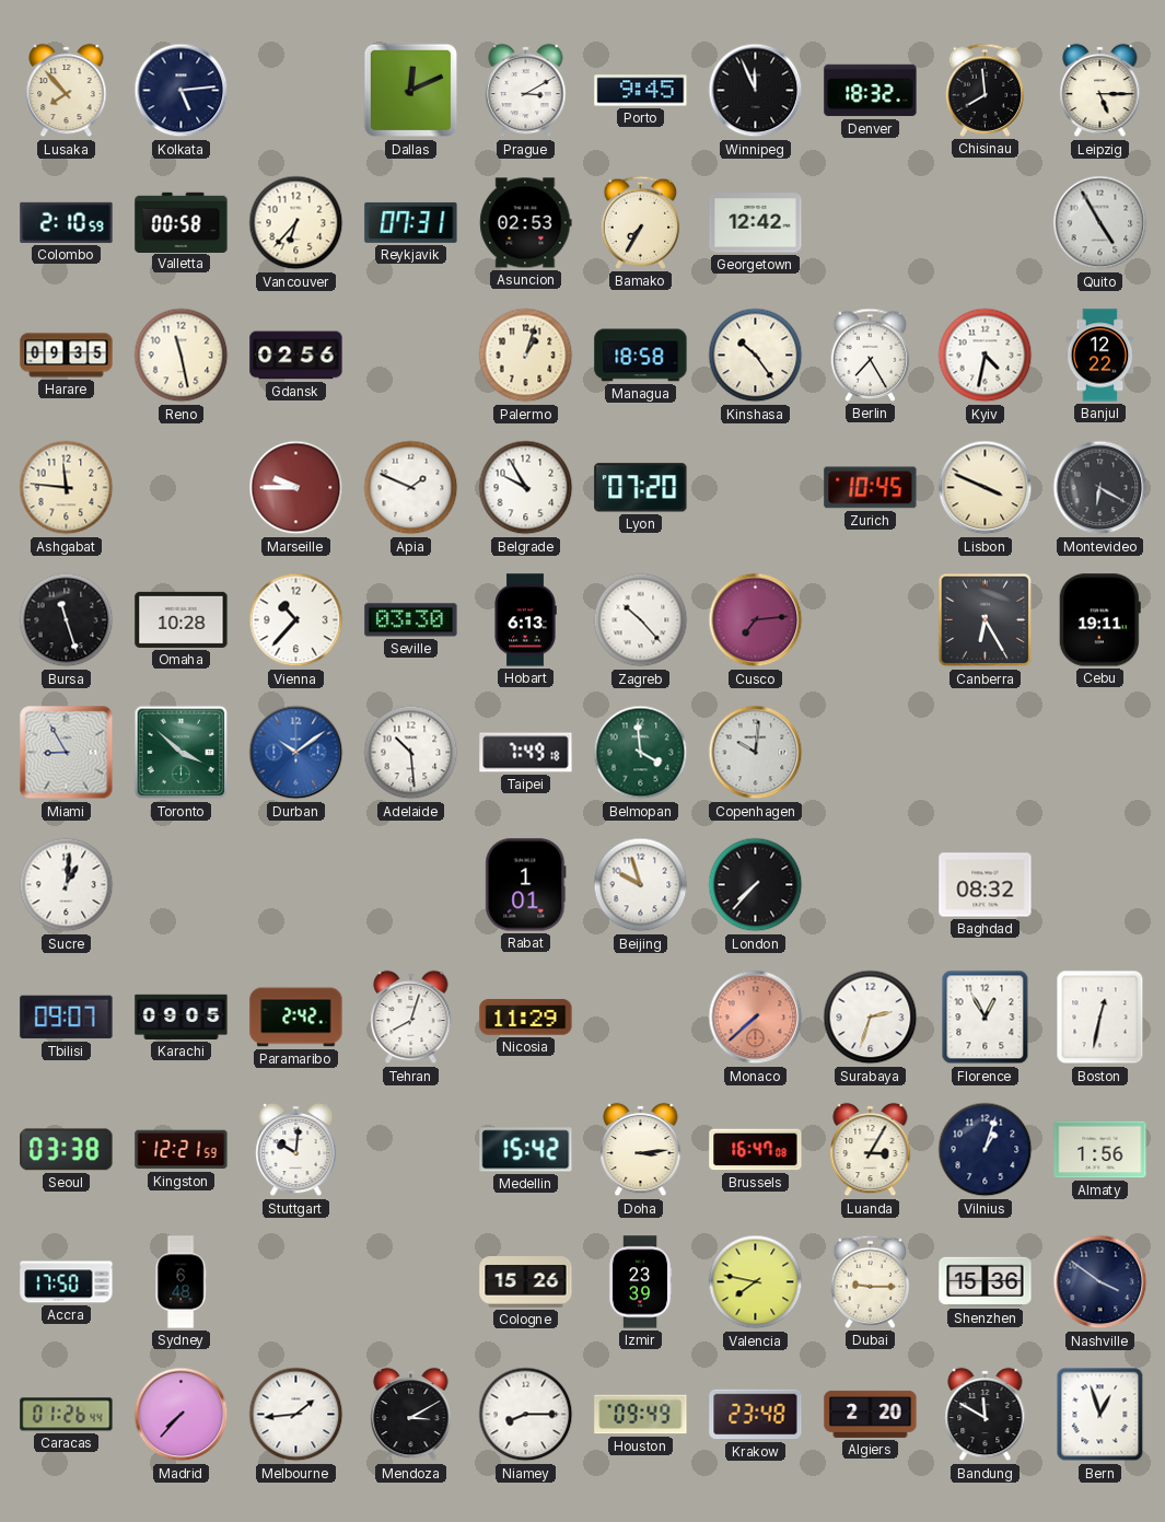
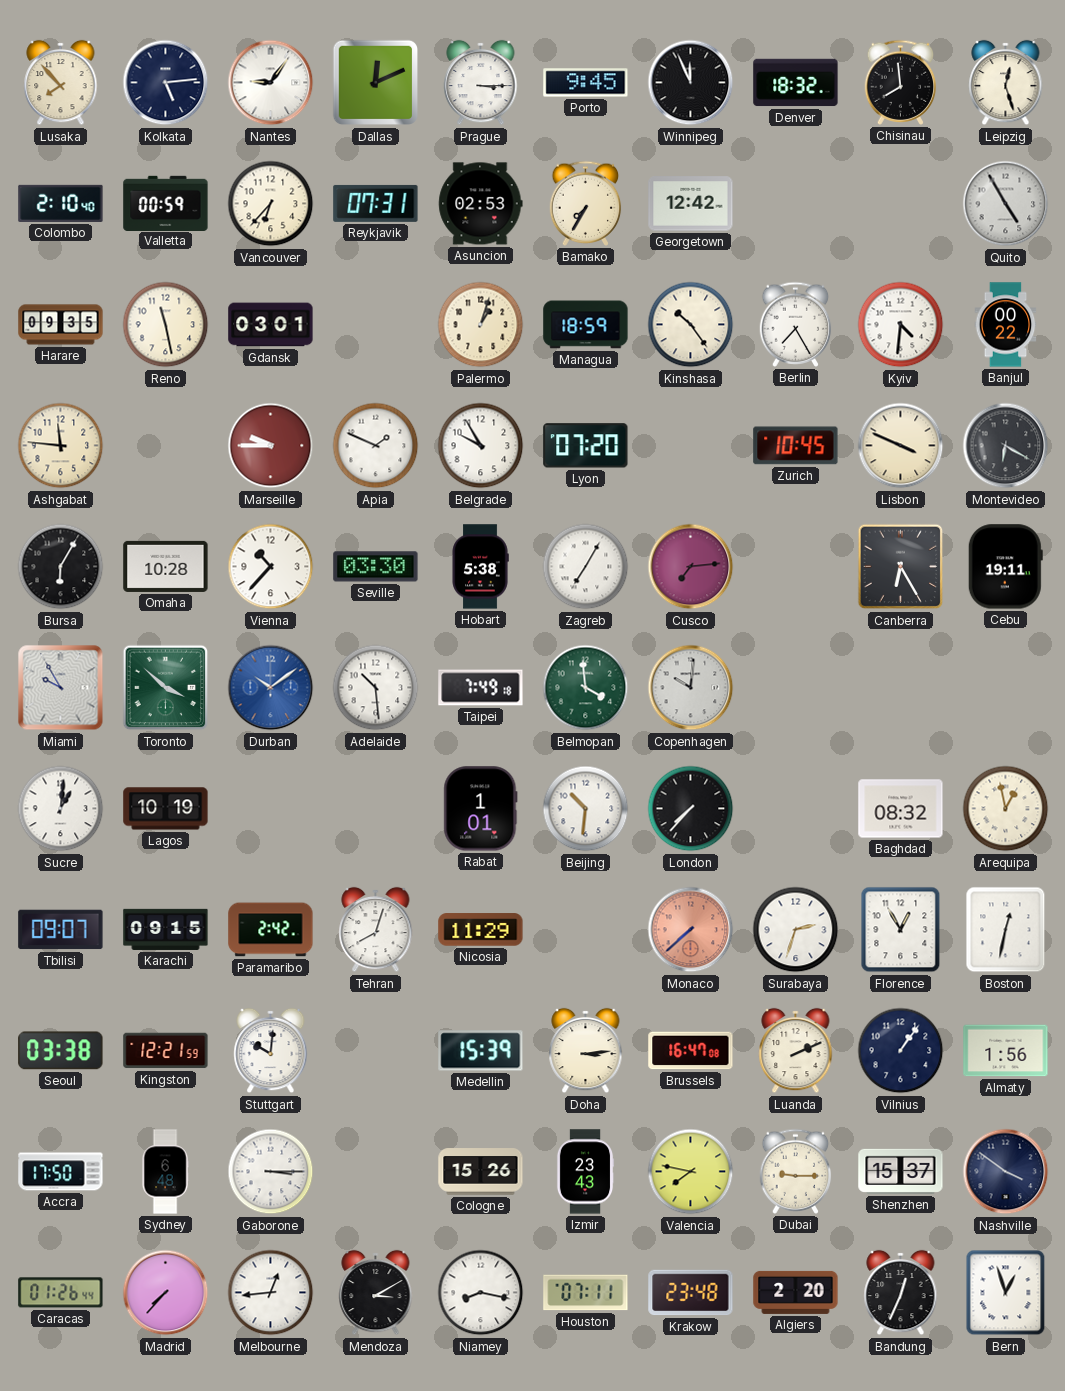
Nantes: none -> 9:06 (271, 83)
Prague: 3:10 -> 3:15 (481, 83)
Leipzig: 5:15 -> 12:27 (1006, 83)
Colombo: 2:10:59 -> 2:10:40 (61, 203)
Valletta: 00:58 -> 00:59 (166, 203)
Gdansk: 02:56 -> 03:01 (271, 325)
Managua: 18:58 -> 18:59 (586, 325)
Kyiv: 4:32 -> 4:31 (901, 325)
Banjul: 12:22 -> 00:22 (1006, 325)
Bursa: 11:27 -> 6:05 (61, 567)
Hobart: 6:13 -> 5:38 (480, 567)
Zagreb: 10:23 -> 7:05 (586, 567)
Miami: 8:55 -> 9:55 (61, 688)
Lagos: none -> 10:19 (166, 809)
Beijing: 9:57 -> 10:31 (586, 809)
Arequipa: none -> 12:58 (1006, 809)
Karachi: 09:05 -> 09:15 (166, 929)
Medellin: 15:42 -> 15:39 (481, 1051)
Luanda: 3:05 -> 2:11 (796, 1051)
Vilnius: 1:03 -> 1:06 (901, 1051)
Gaborone: none -> 3:15 (271, 1172)
Izmir: 23:39 -> 23:43 (585, 1172)
Shenzhen: 15:36 -> 15:37 (901, 1171)
Melbourne: 1:44 -> 12:44 (271, 1293)
Niamey: 8:15 -> 8:17 (481, 1293)
Houston: 09:49 -> 07:11 (586, 1293)
Bandung: 11:50 -> 12:34 (901, 1293)
